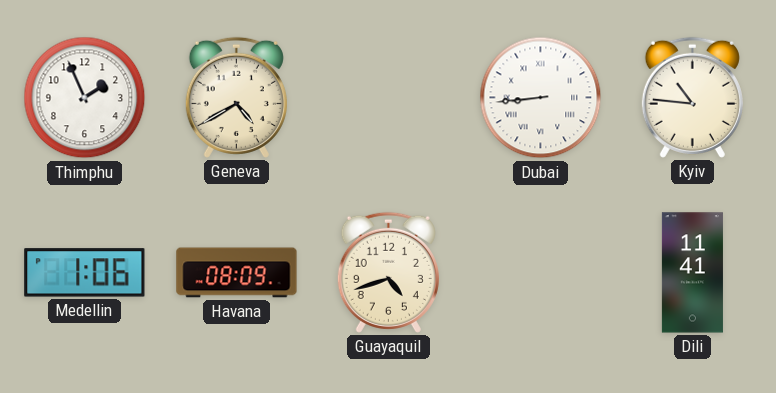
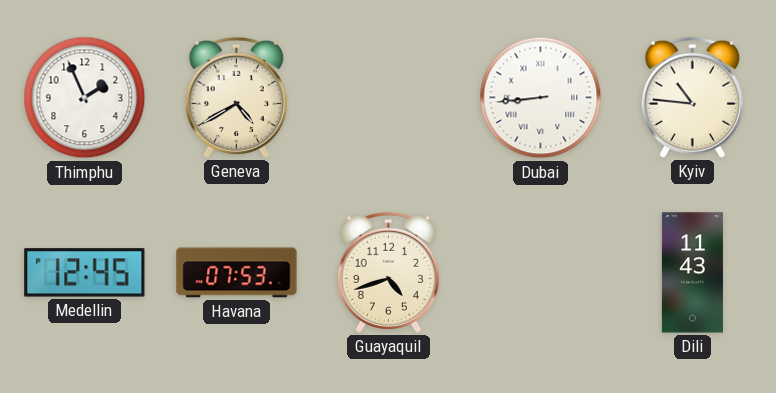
Medellin: 1:06 -> 12:45 (85, 273)
Havana: 08:09 -> 07:53 (237, 273)
Dili: 11:41 -> 11:43 (692, 273)
